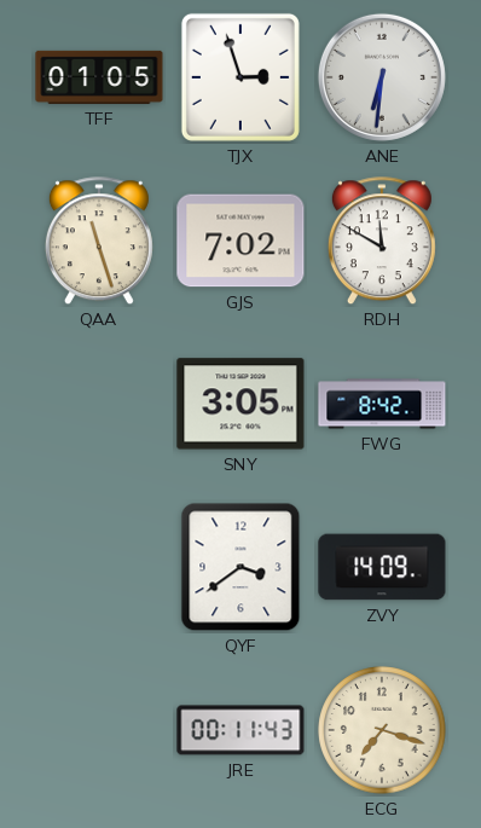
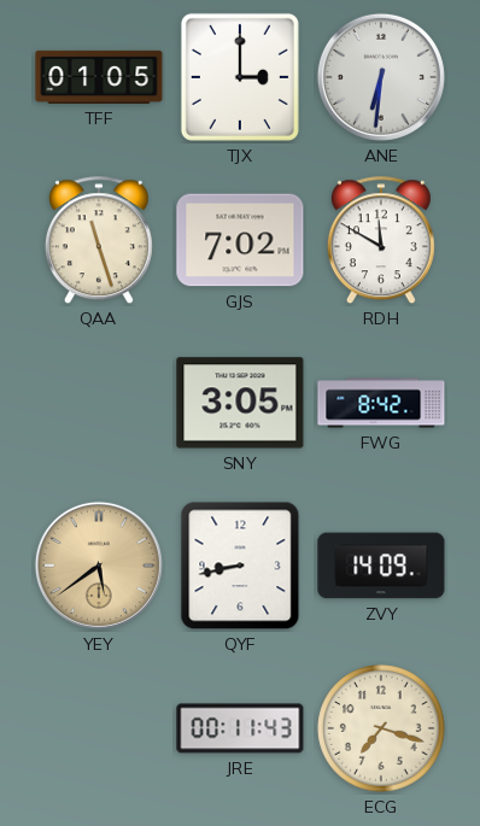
TJX: 2:57 -> 3:00 (240, 77)
YEY: none -> 5:39 (99, 566)
QYF: 3:39 -> 8:43 (240, 566)
